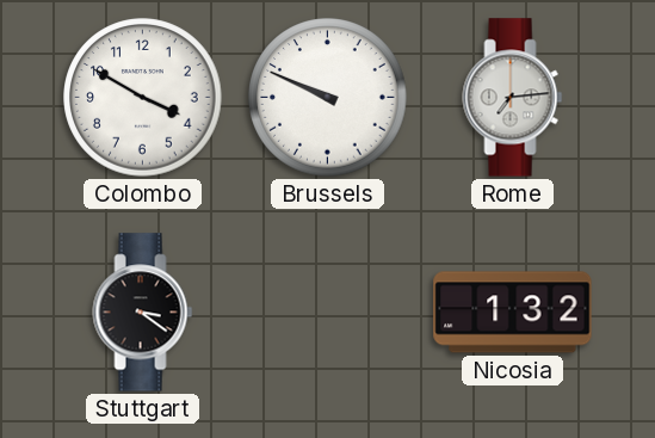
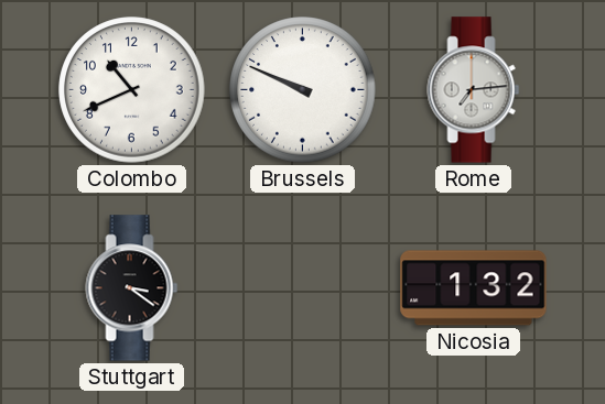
Colombo: 3:50 -> 10:41 (132, 90)
